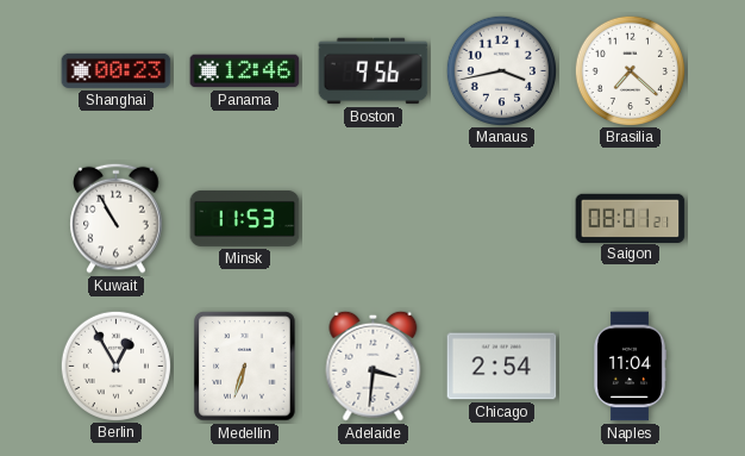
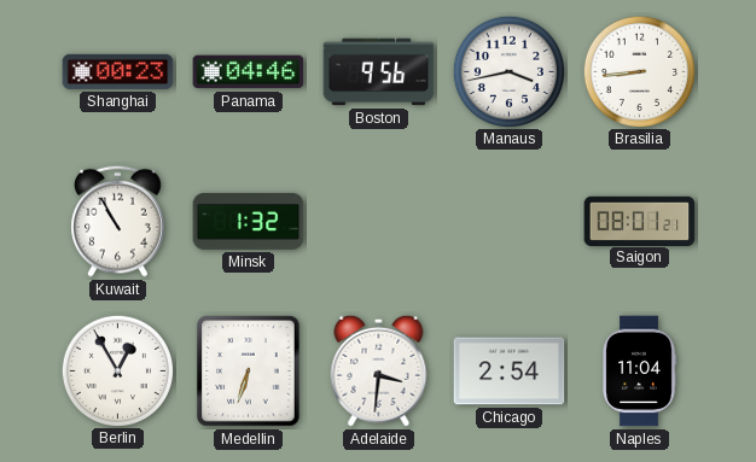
Panama: 12:46 -> 04:46 (249, 72)
Brasilia: 7:22 -> 8:44 (639, 71)
Minsk: 11:53 -> 1:32 (249, 221)
